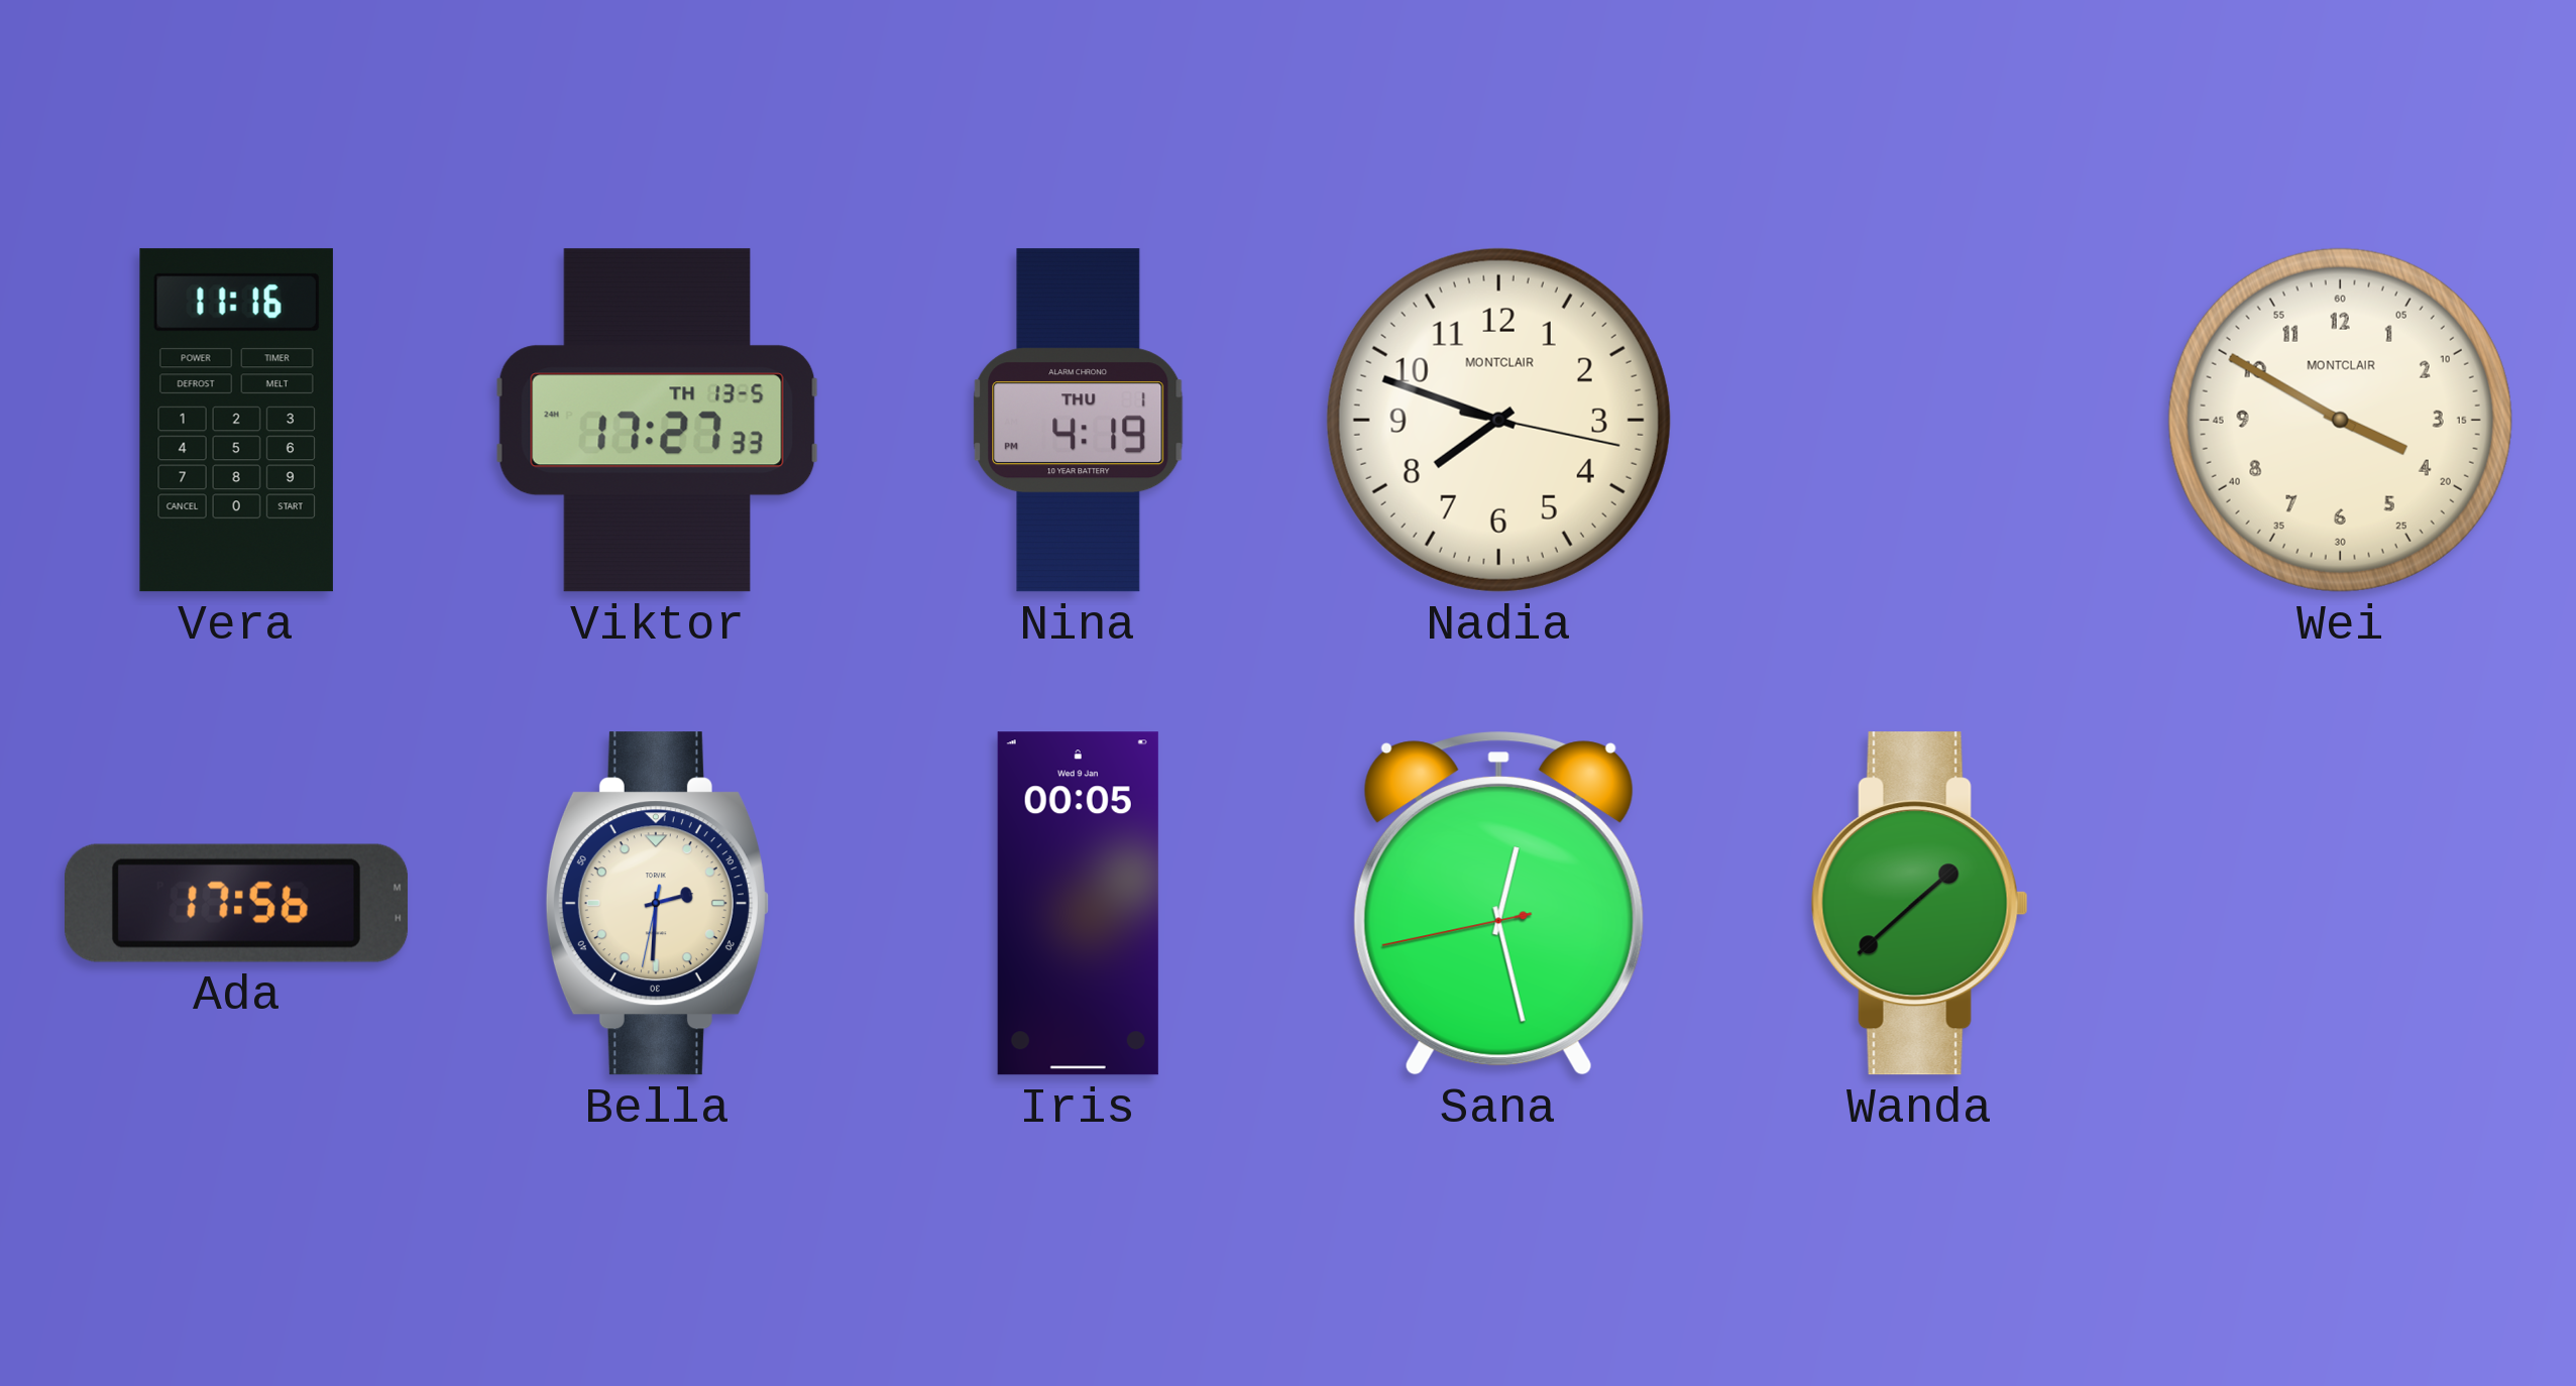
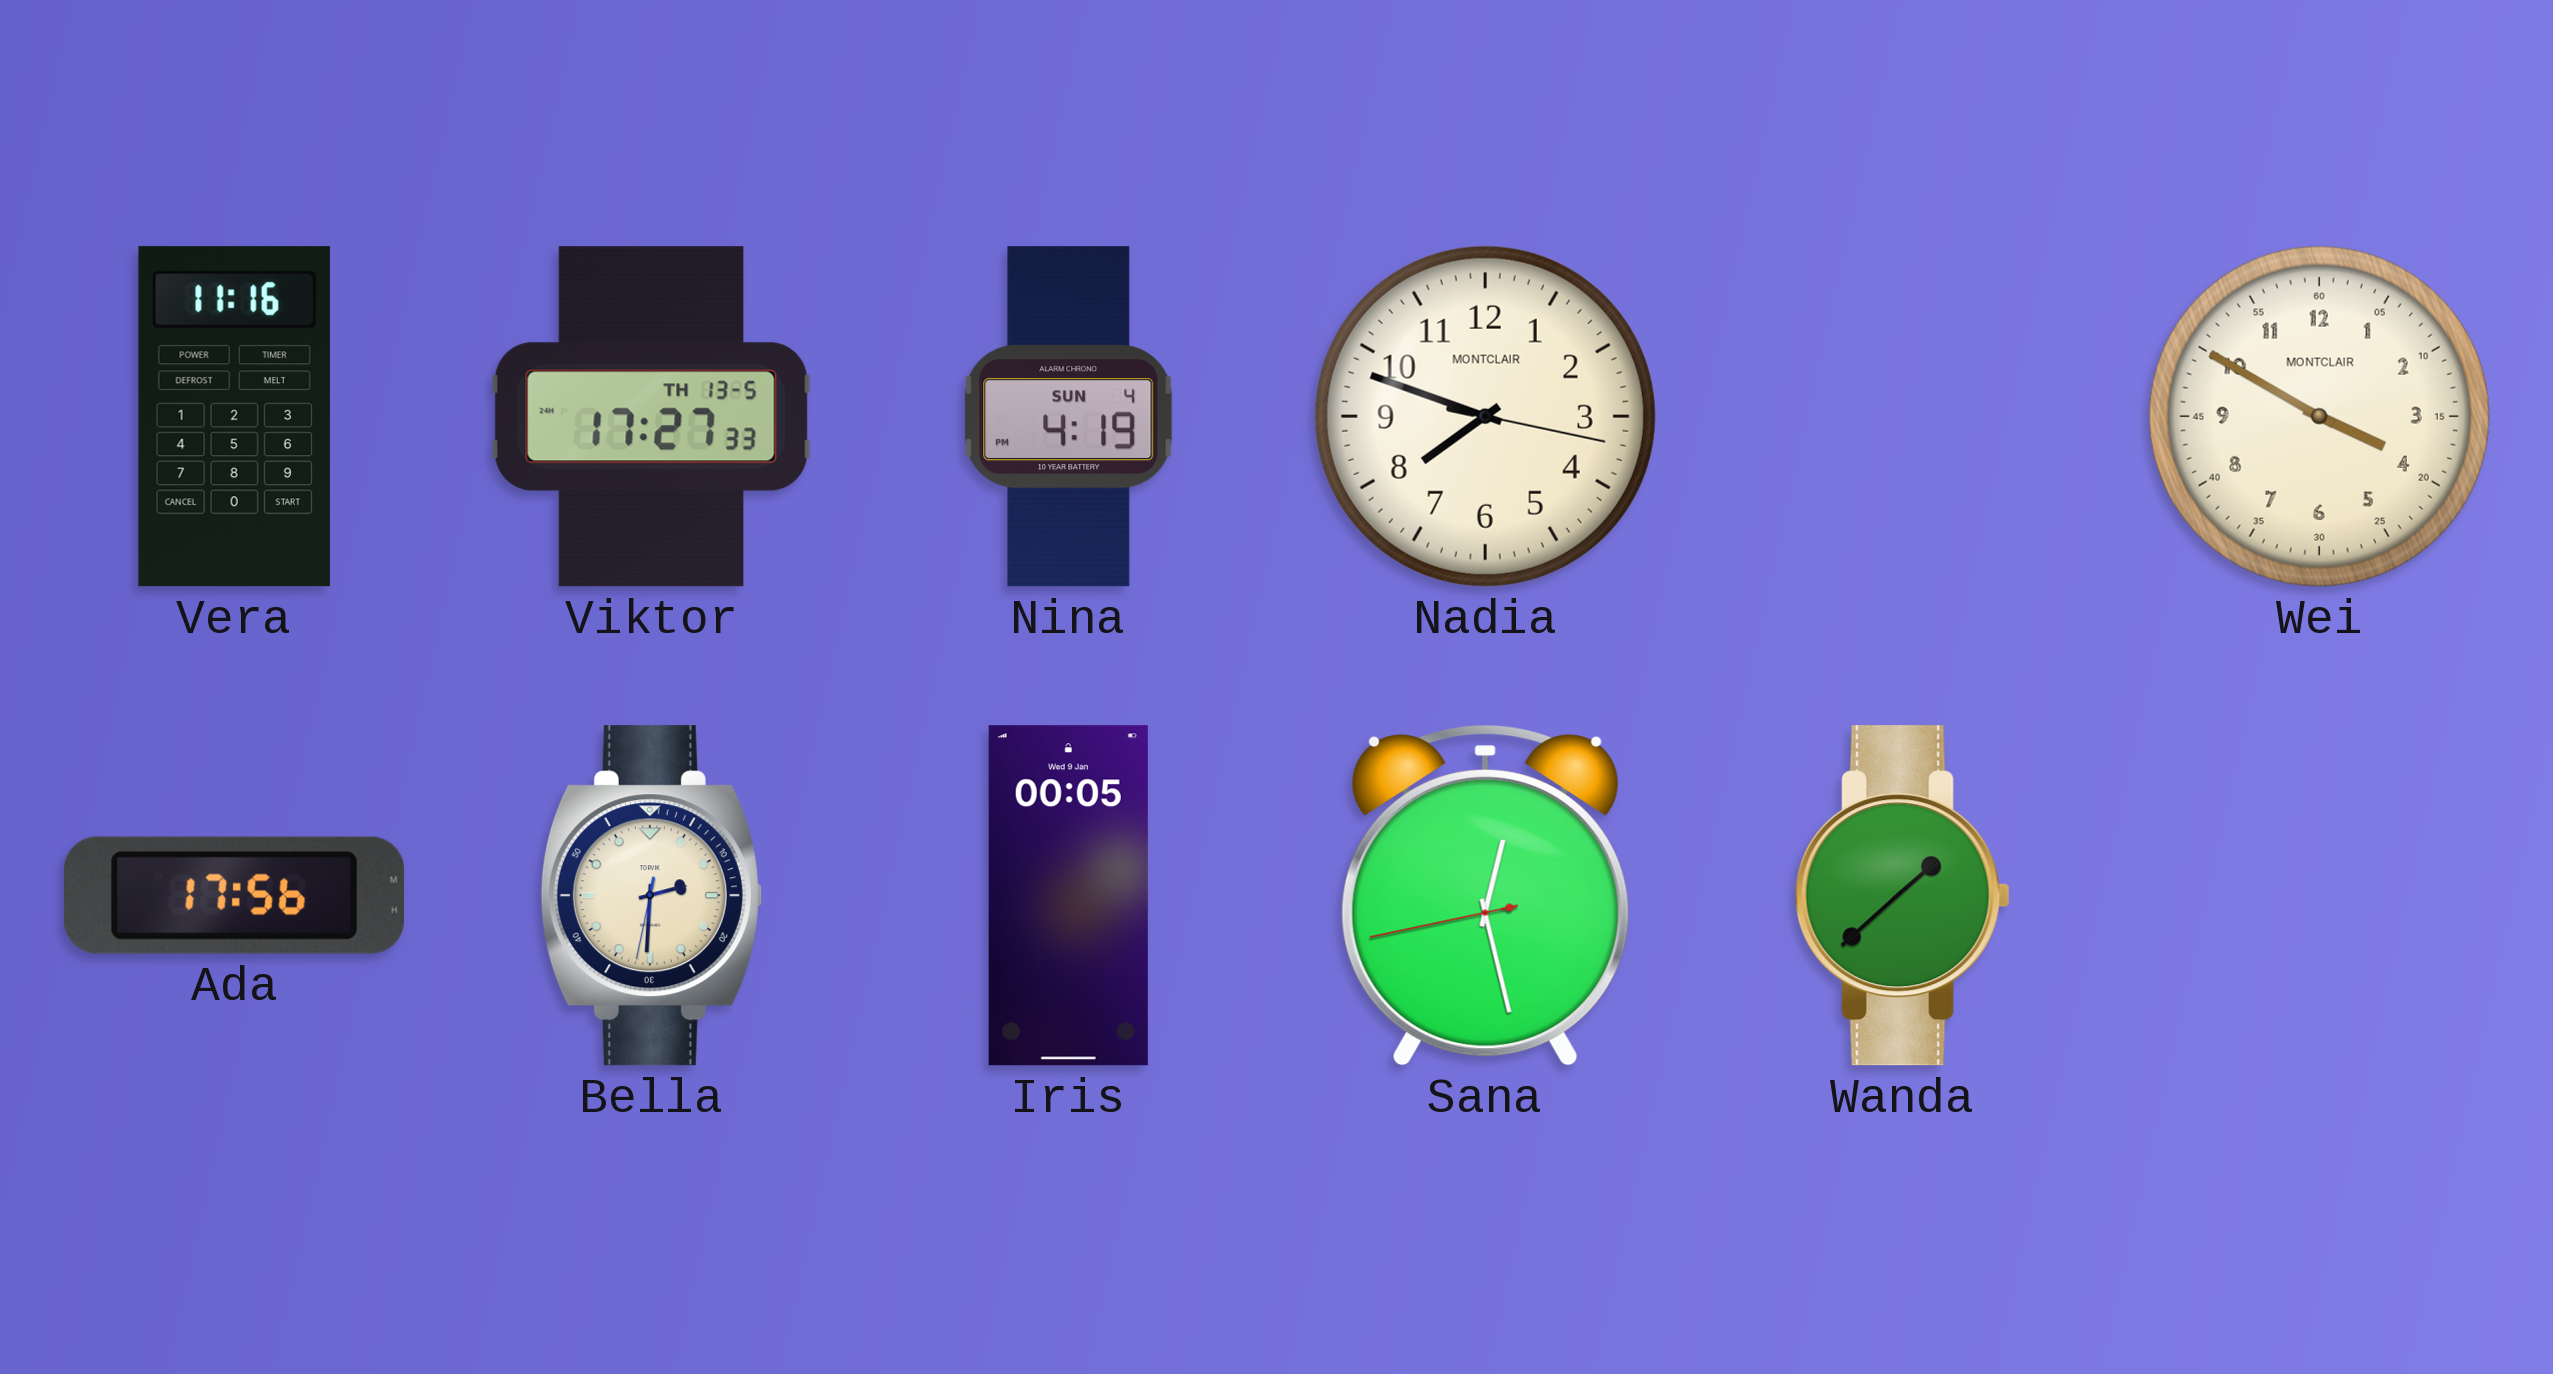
Nina date: THU 1 -> SUN 4 (1069, 417)
